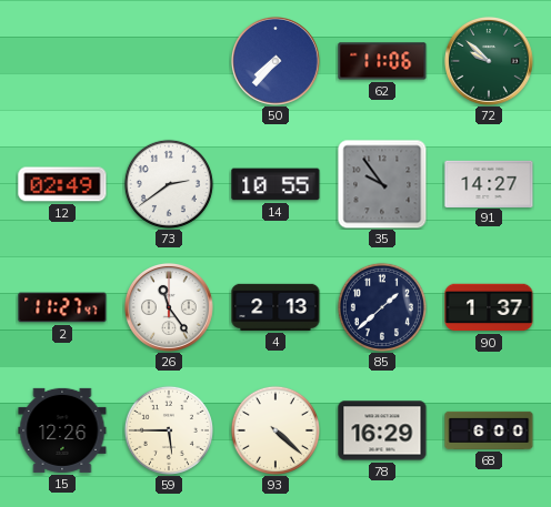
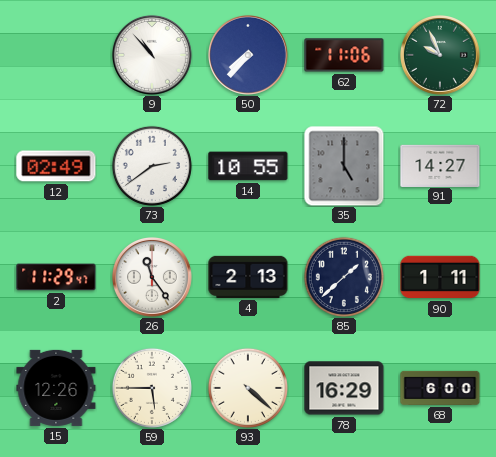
9: none -> 10:53 (152, 55)
72: 9:52 -> 9:56 (440, 55)
35: 9:54 -> 5:00 (344, 166)
2: 11:27 -> 11:29 (56, 277)
90: 1:37 -> 1:11 (440, 277)
